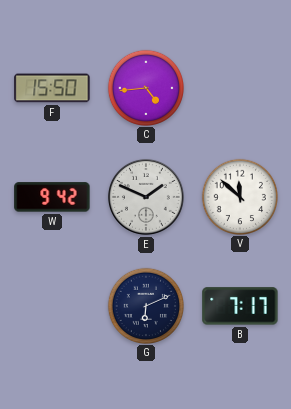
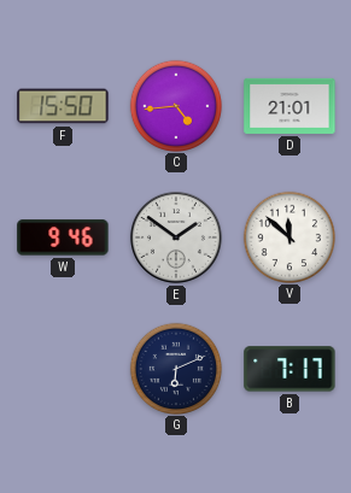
D: none -> 21:01 (289, 106)
W: 9:42 -> 9:46 (63, 237)
E: 1:49 -> 1:51 (176, 237)
